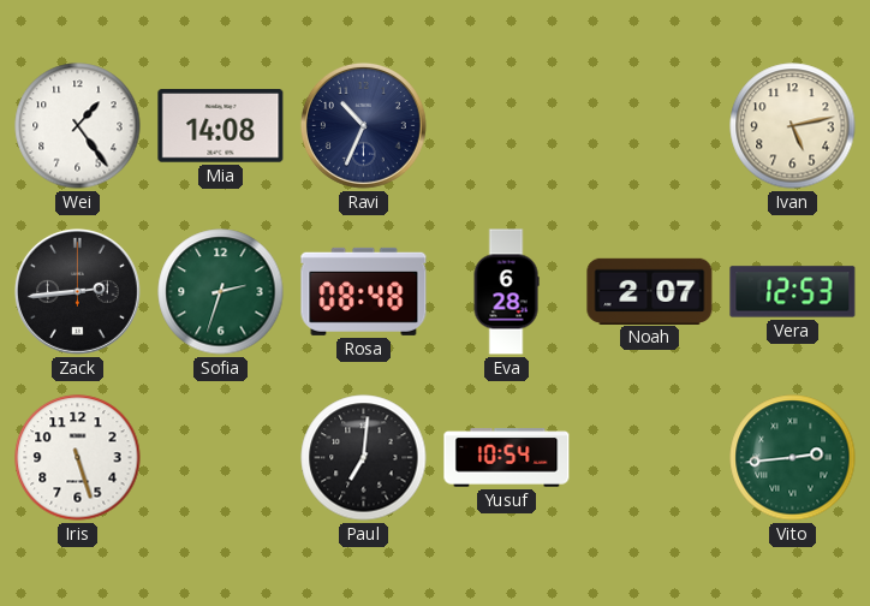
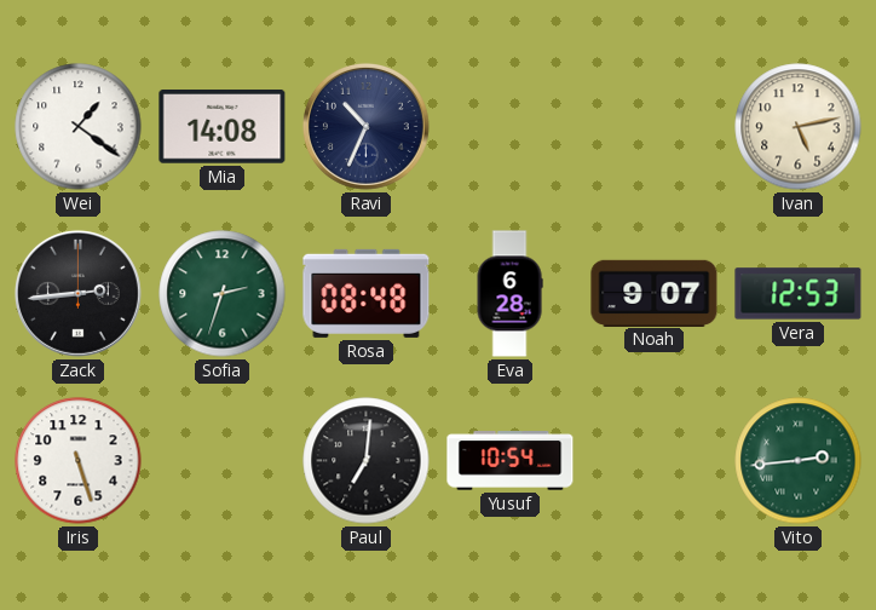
Wei: 1:24 -> 1:21 (79, 127)
Noah: 2:07 -> 9:07 (655, 293)
